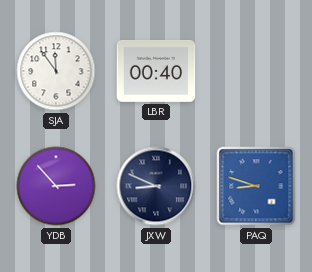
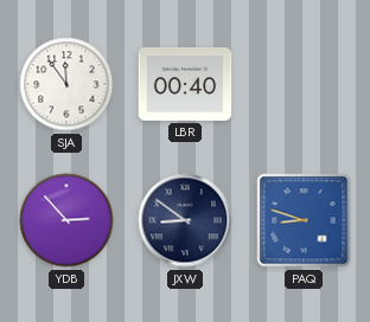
JXW: 8:49 -> 8:51 (185, 220)
